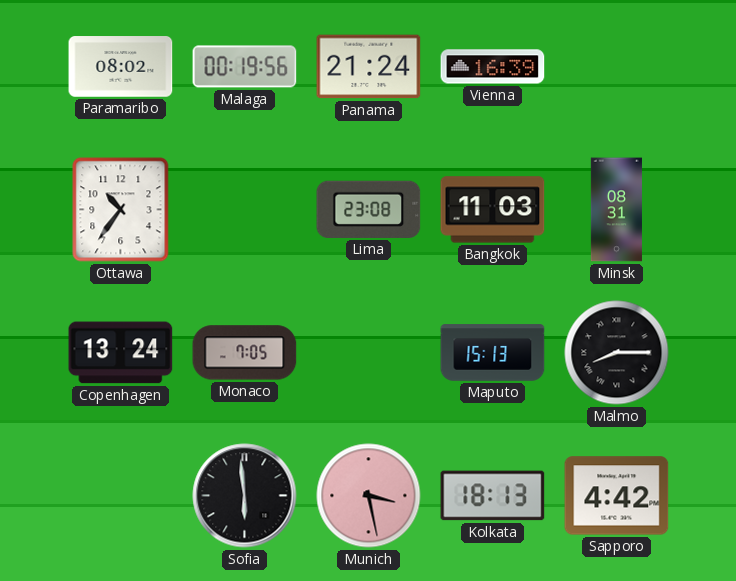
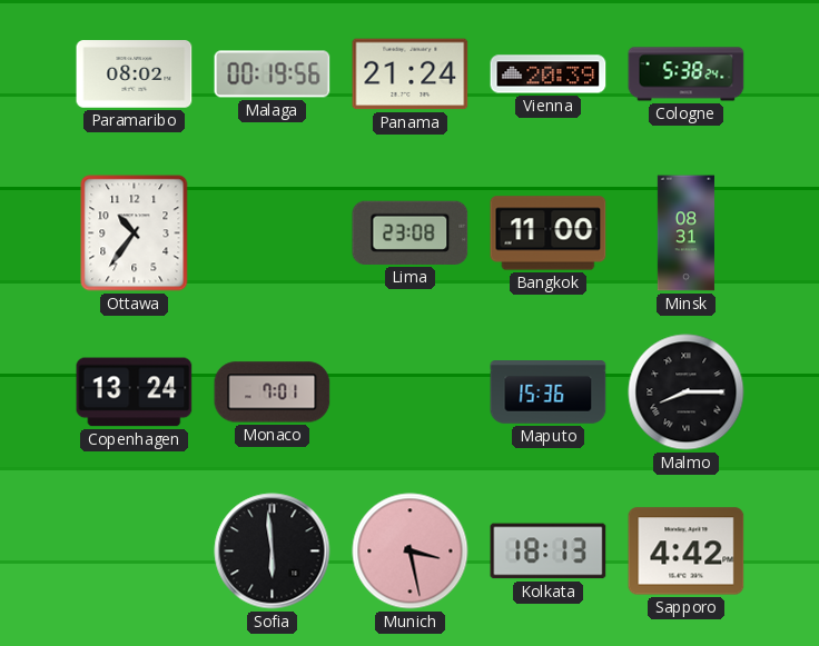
Vienna: 16:39 -> 20:39 (549, 74)
Cologne: none -> 5:38 (687, 74)
Bangkok: 11:03 -> 11:00 (549, 233)
Monaco: 7:05 -> 7:01 (273, 392)
Maputo: 15:13 -> 15:36 (549, 392)
